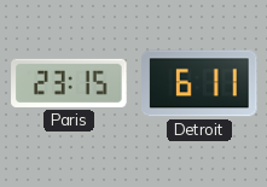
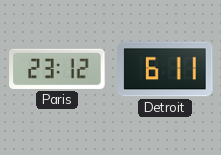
Paris: 23:15 -> 23:12 (57, 69)
